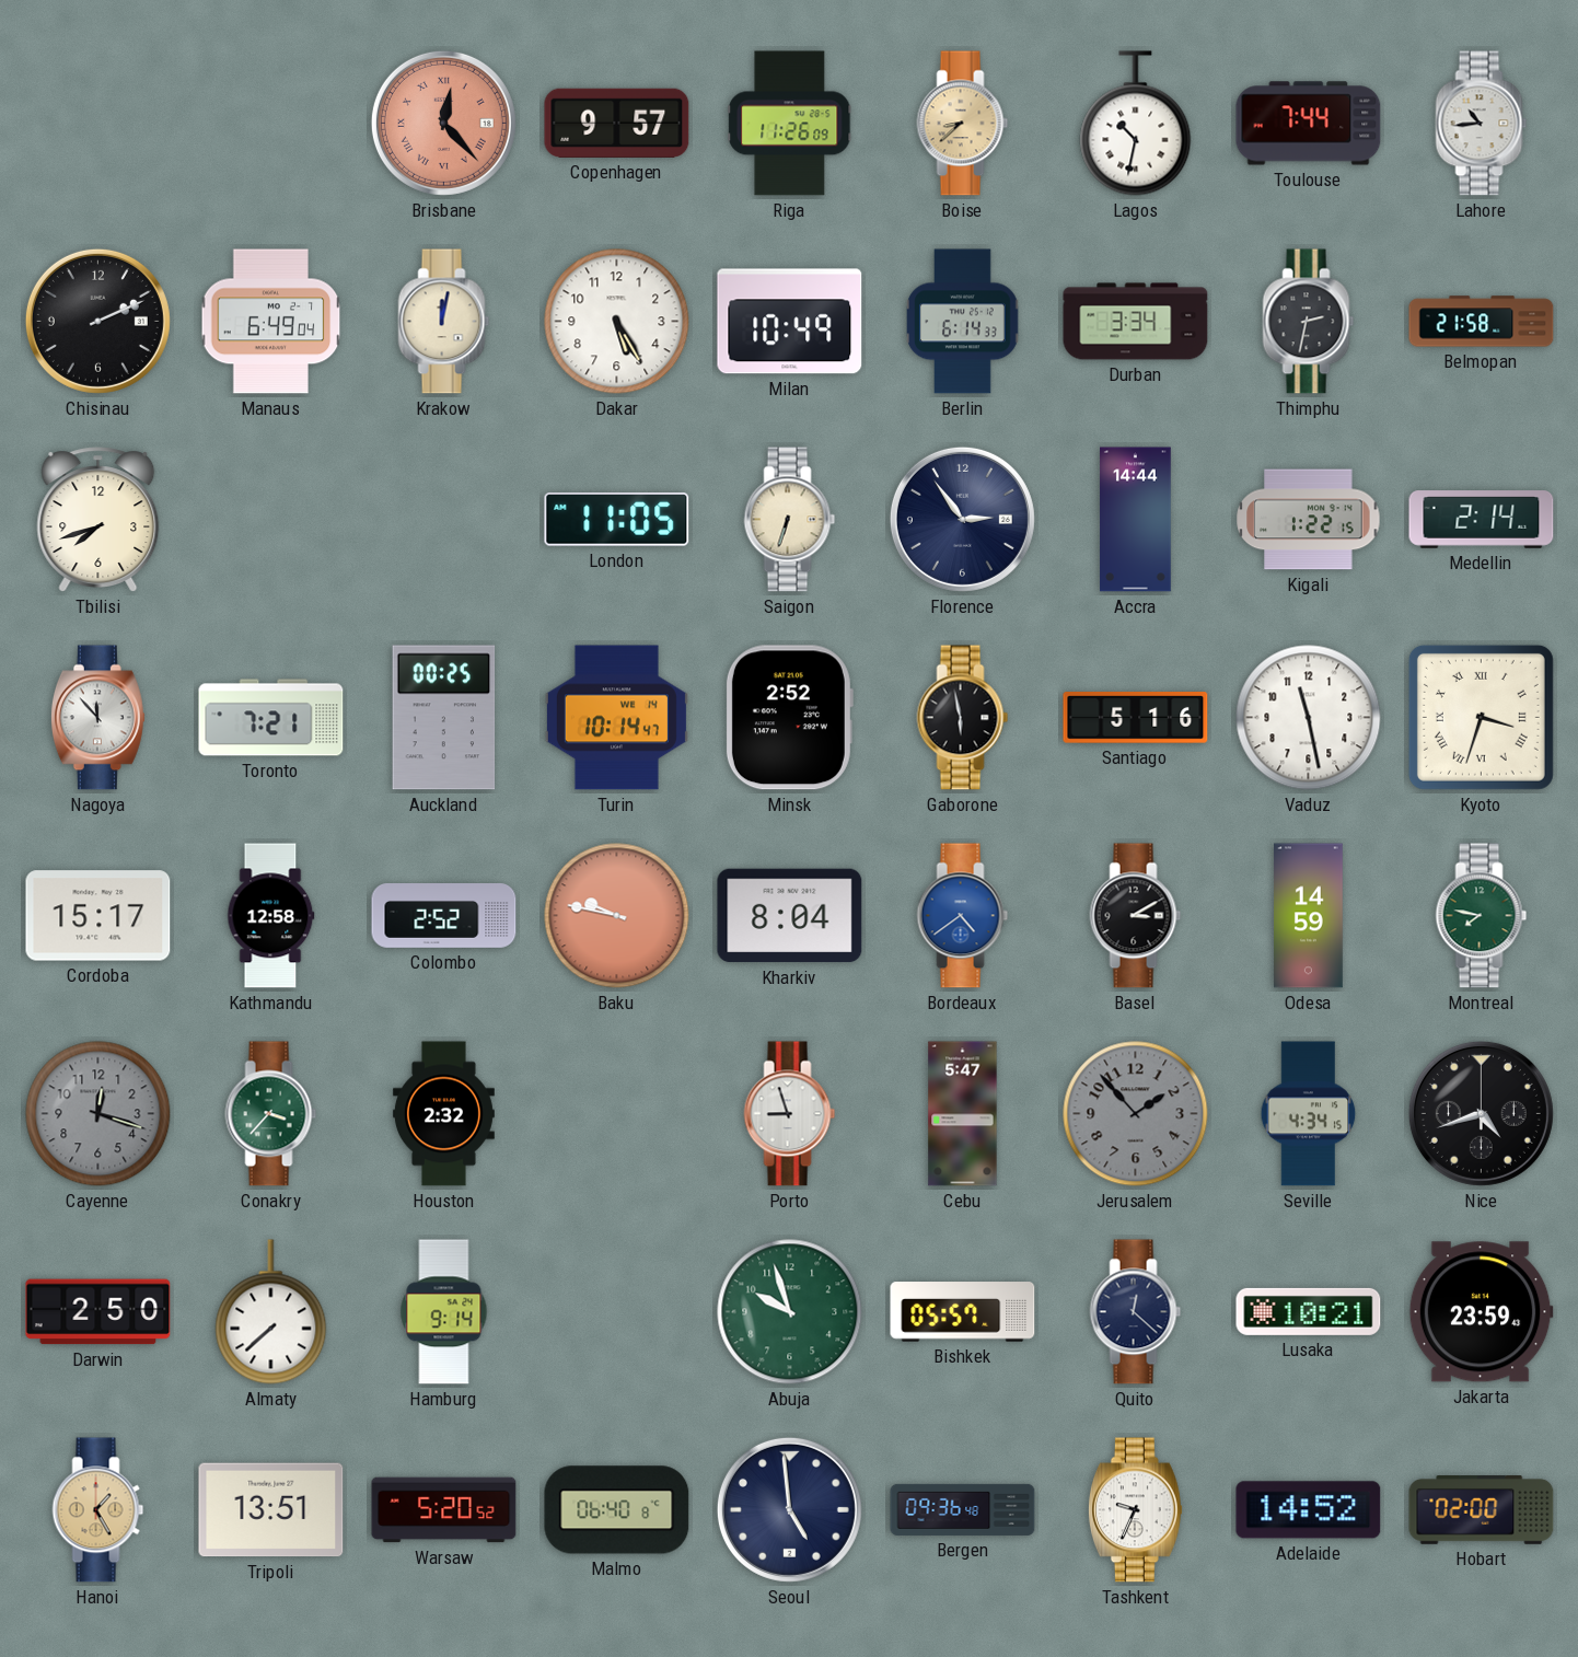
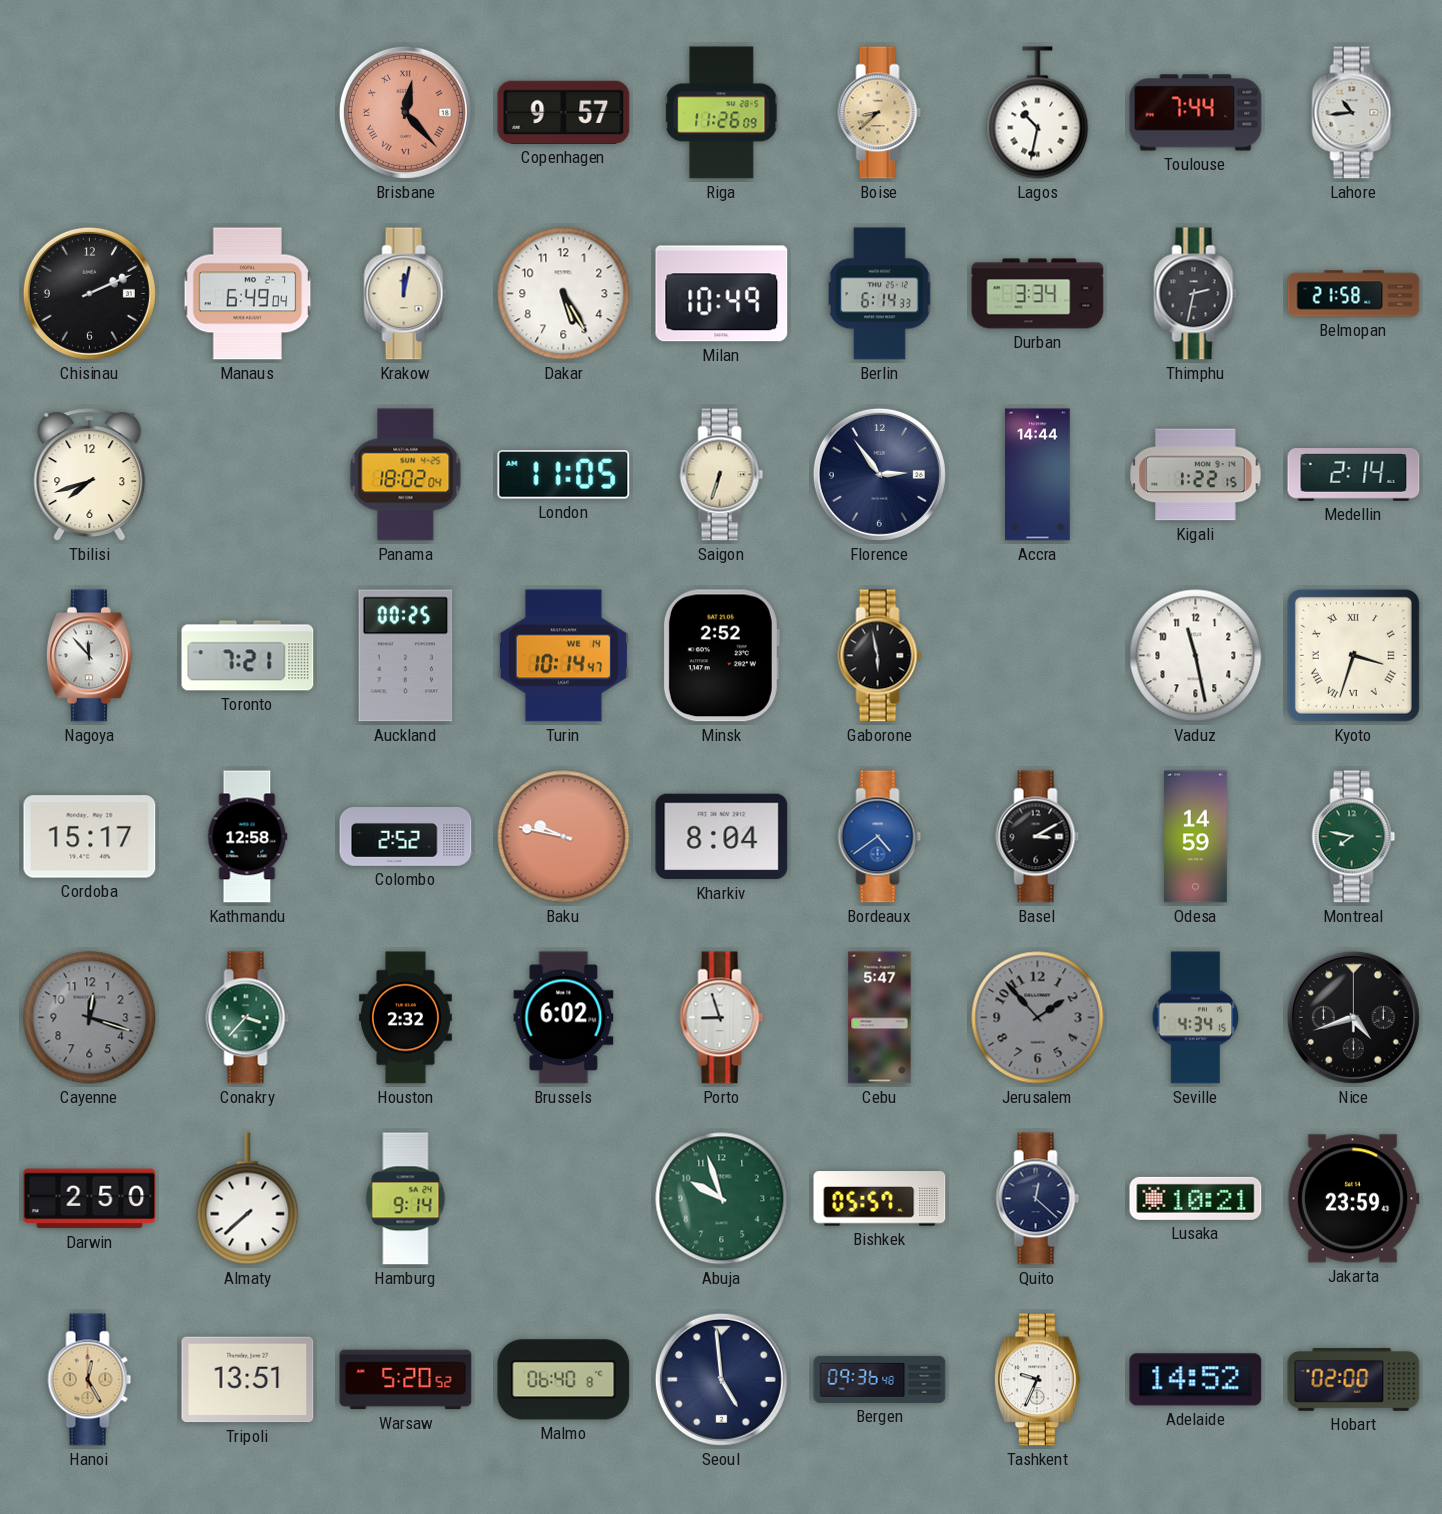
Panama: none -> 18:02 (406, 475)
Santiago: 5:16 -> none (1136, 718)
Brussels: none -> 6:02 (564, 1018)
Hanoi: 1:25 -> 12:25 (90, 1380)
